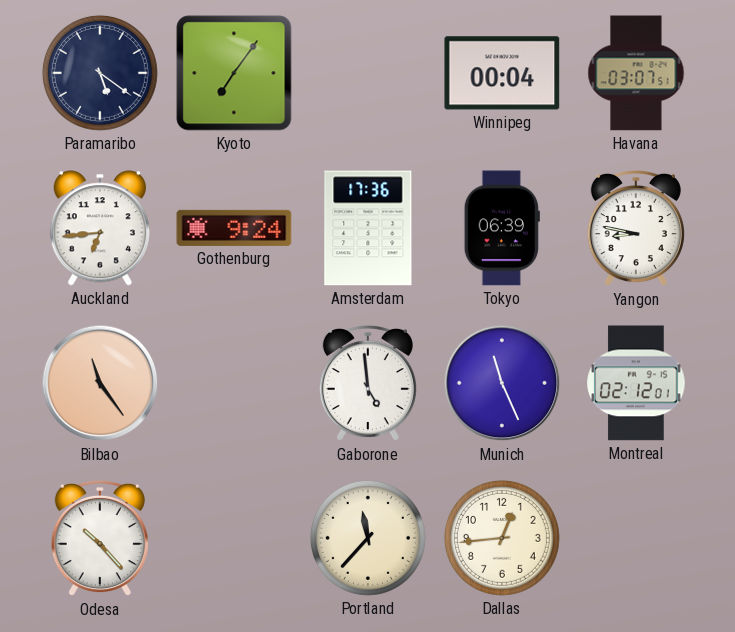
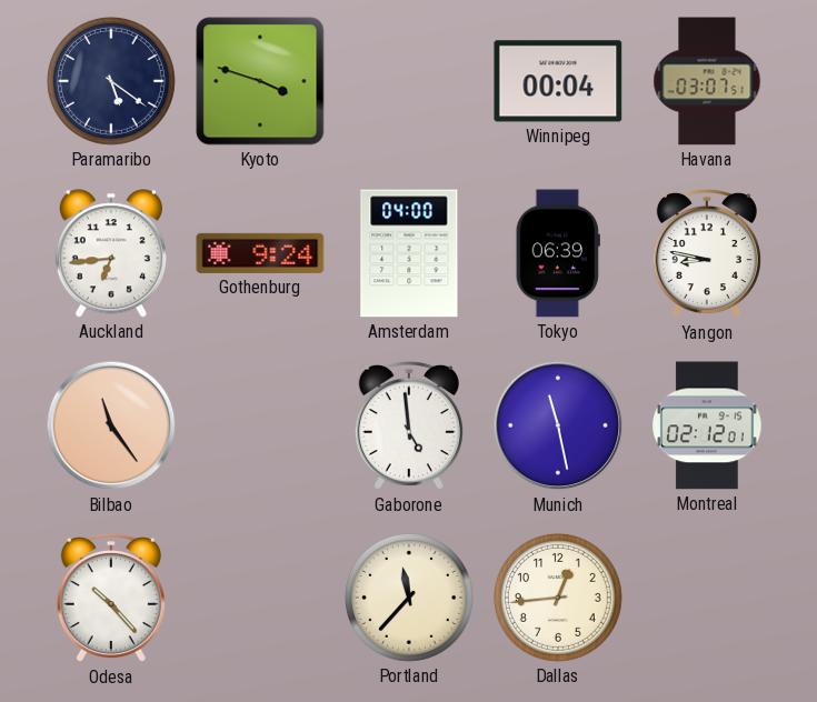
Kyoto: 7:06 -> 3:48 (260, 81)
Amsterdam: 17:36 -> 04:00 (409, 253)
Munich: 11:26 -> 11:28 (558, 425)
